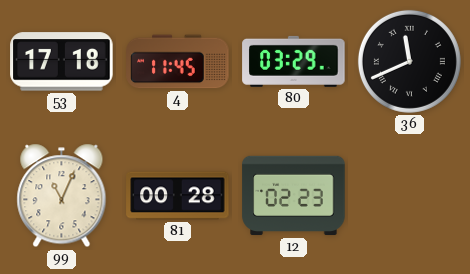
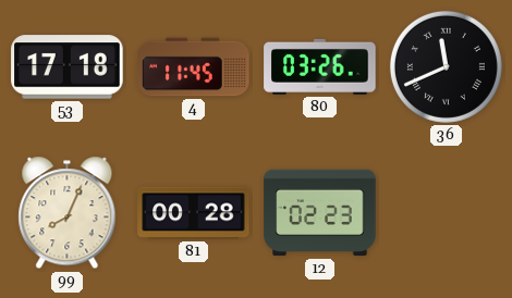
80: 03:29 -> 03:26 (320, 66)
99: 11:04 -> 8:04 (68, 213)
